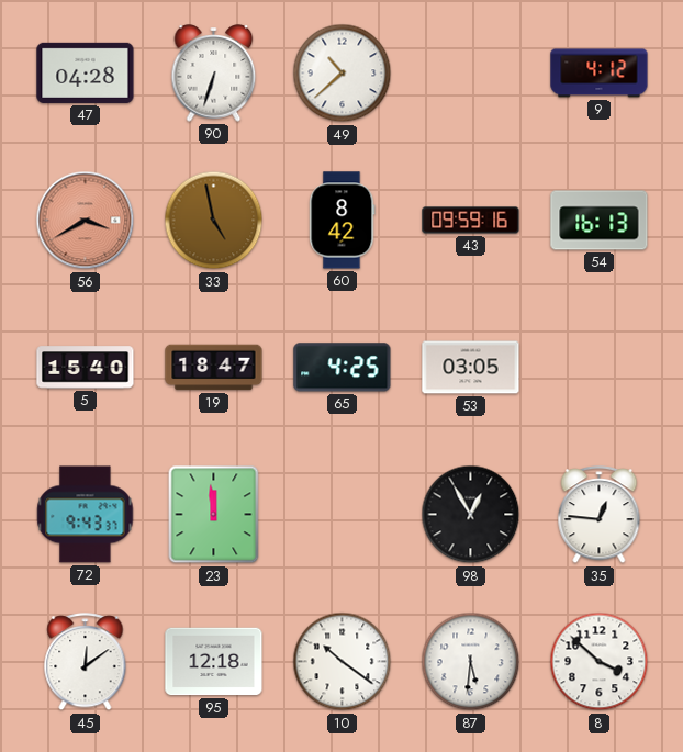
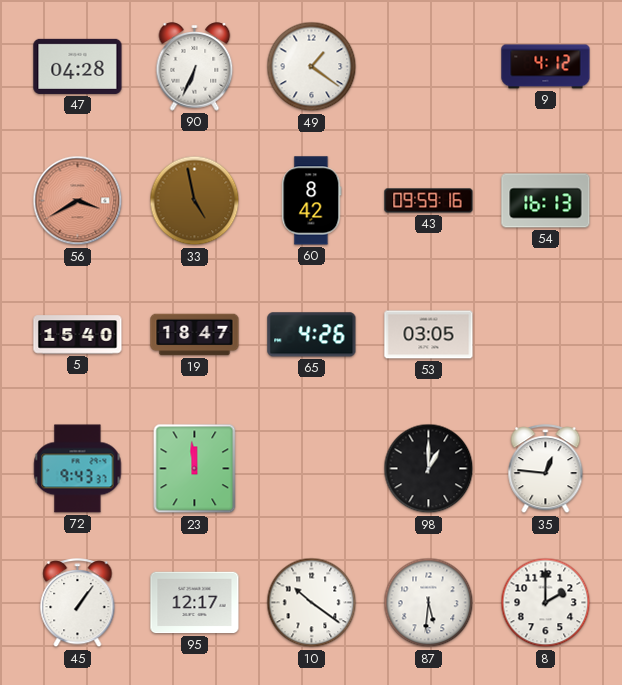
90: 6:33 -> 6:34 (195, 67)
49: 10:38 -> 1:21 (312, 67)
65: 4:25 -> 4:26 (312, 335)
98: 12:55 -> 1:00 (429, 469)
45: 12:09 -> 1:06 (78, 603)
95: 12:18 -> 12:17 (195, 603)
8: 3:52 -> 2:00 (546, 603)
